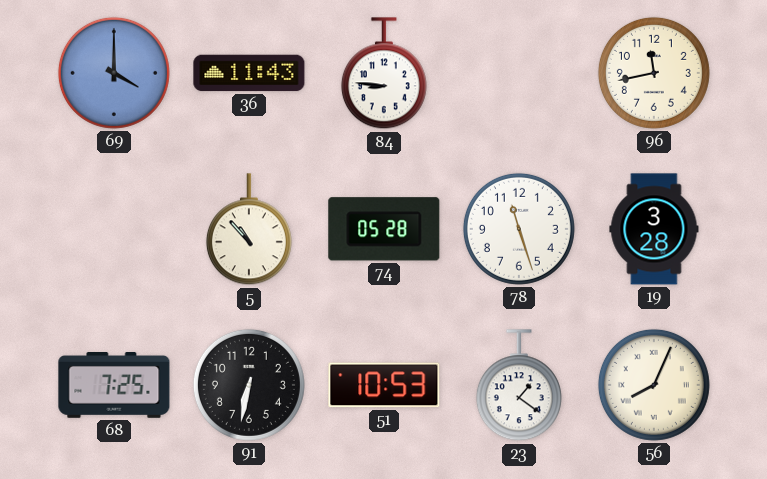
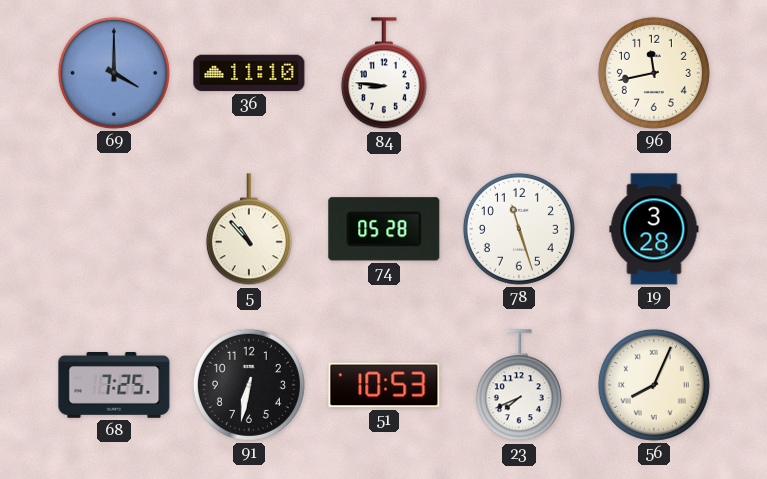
36: 11:43 -> 11:10 (249, 73)
23: 1:21 -> 7:41 (519, 386)
